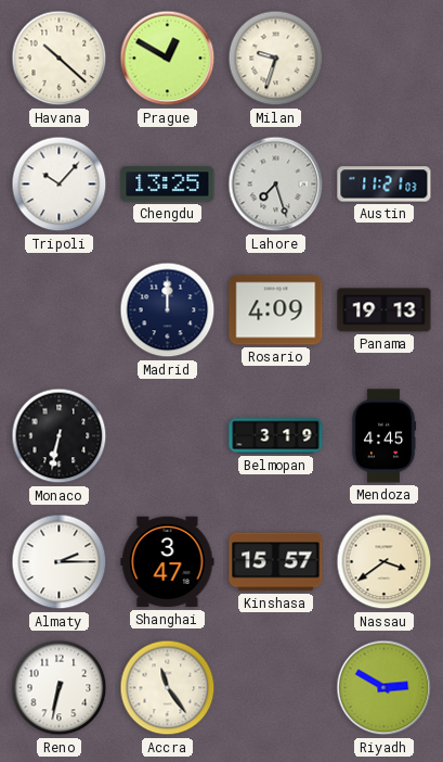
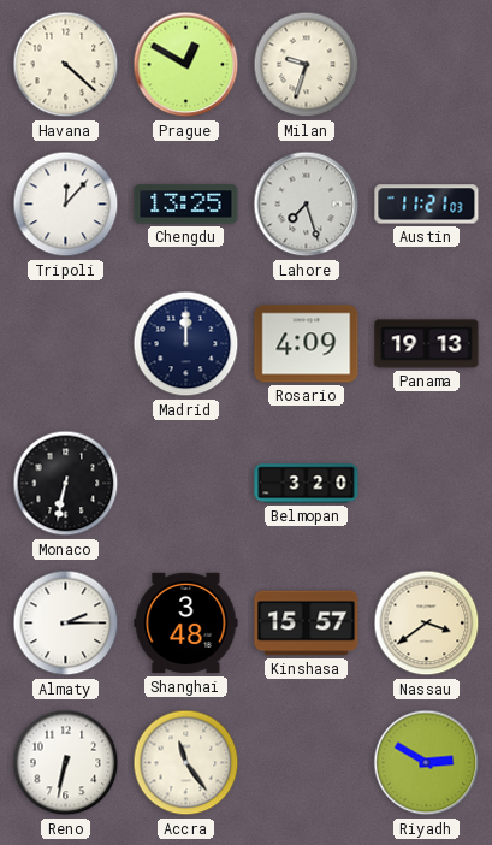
Havana: 10:22 -> 4:22 (66, 65)
Tripoli: 10:07 -> 12:07 (66, 205)
Belmopan: 3:19 -> 3:20 (307, 484)
Mendoza: 4:45 -> none (383, 436)
Shanghai: 3:47 -> 3:48 (186, 624)
